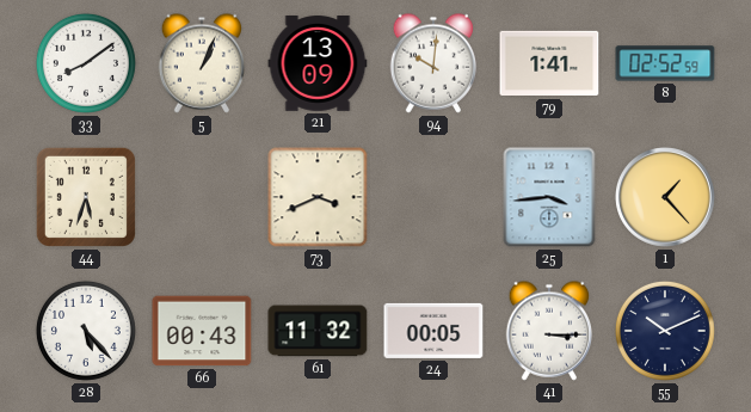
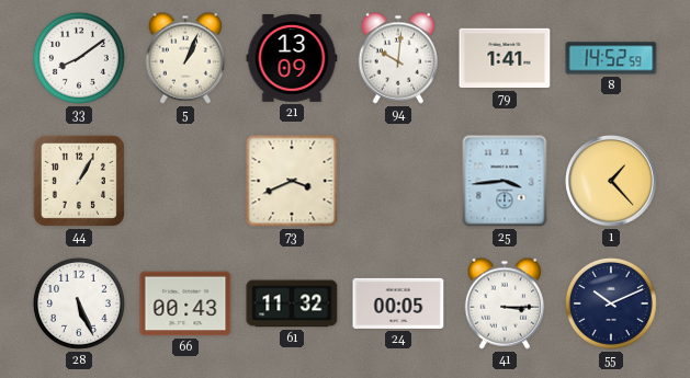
8: 02:52 -> 14:52 (611, 58)
44: 5:33 -> 1:05 (79, 181)
28: 5:23 -> 5:26 (79, 303)
